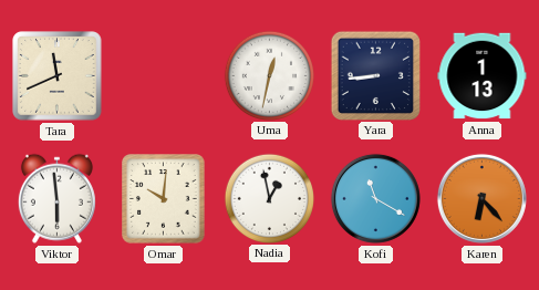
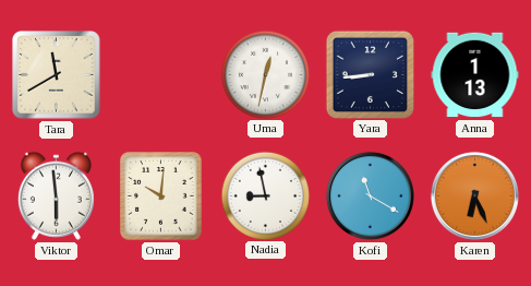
Tara: 11:41 -> 11:40 (57, 75)
Nadia: 12:58 -> 8:58 (265, 195)
Karen: 6:23 -> 6:26 (474, 195)
